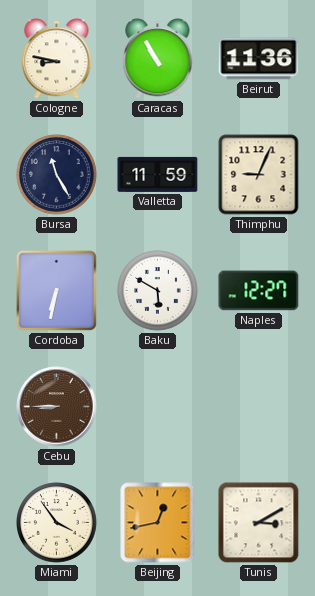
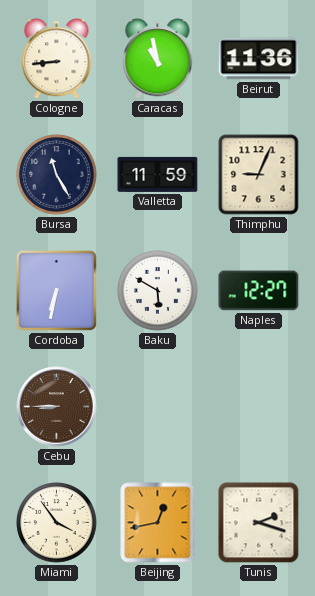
Cologne: 8:47 -> 8:44 (57, 59)
Caracas: 10:55 -> 10:58 (158, 59)
Tunis: 3:10 -> 2:18 (259, 523)
